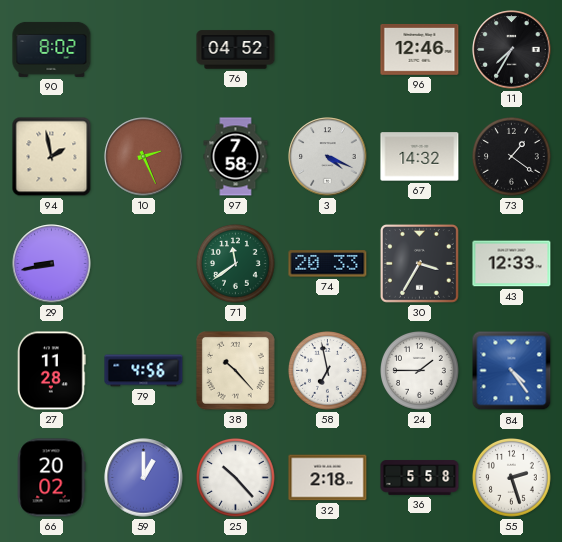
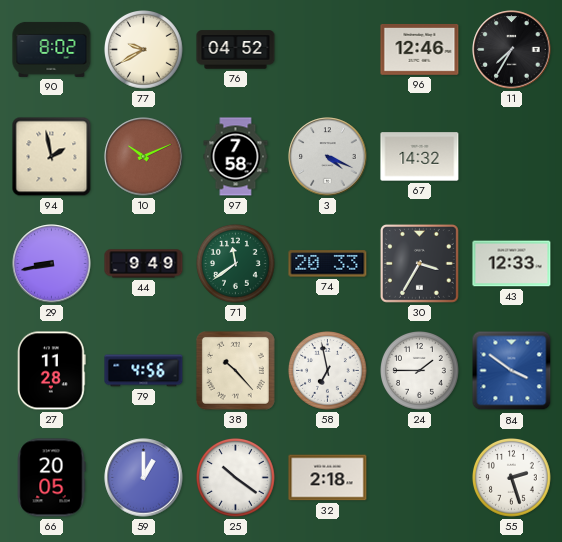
77: none -> 9:40 (144, 50)
10: 2:26 -> 10:11 (144, 157)
73: 1:21 -> none (512, 157)
44: none -> 9:49 (144, 264)
84: 4:24 -> 3:51 (512, 371)
66: 20:02 -> 20:05 (51, 478)
25: 10:23 -> 10:21 (236, 478)
36: 5:58 -> none (420, 478)
